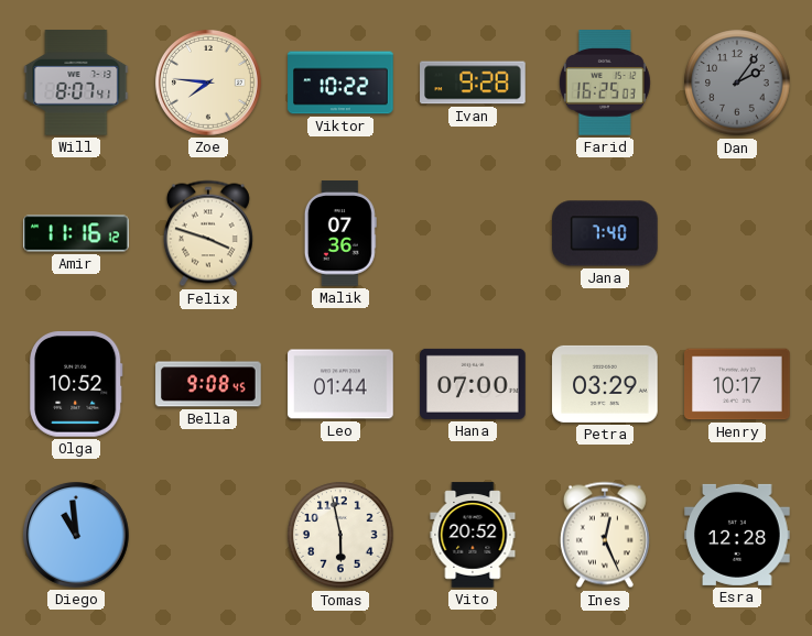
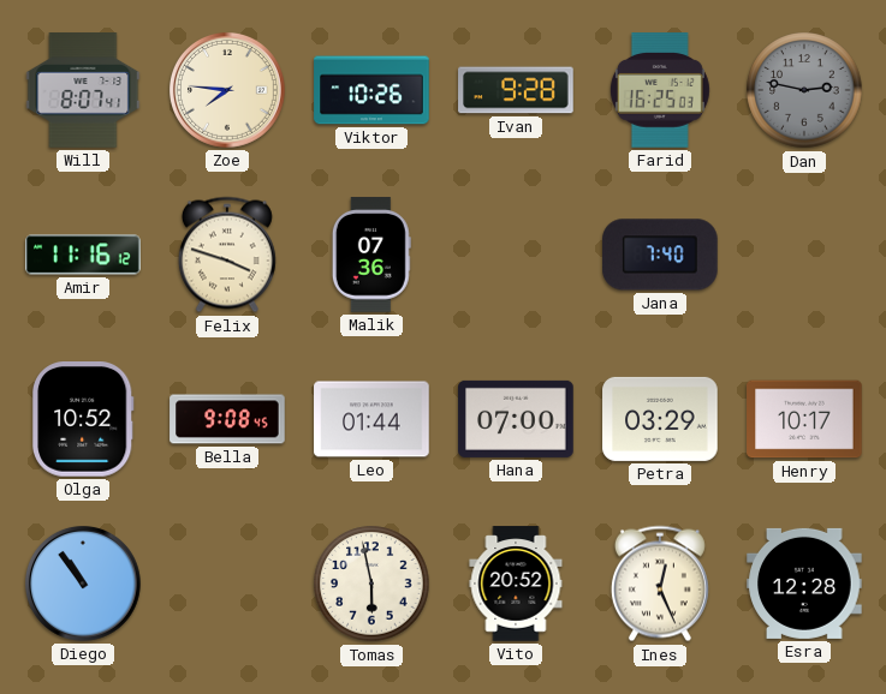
Viktor: 10:22 -> 10:26 (371, 90)
Dan: 2:06 -> 2:47 (804, 90)
Diego: 10:59 -> 10:54 (84, 585)
